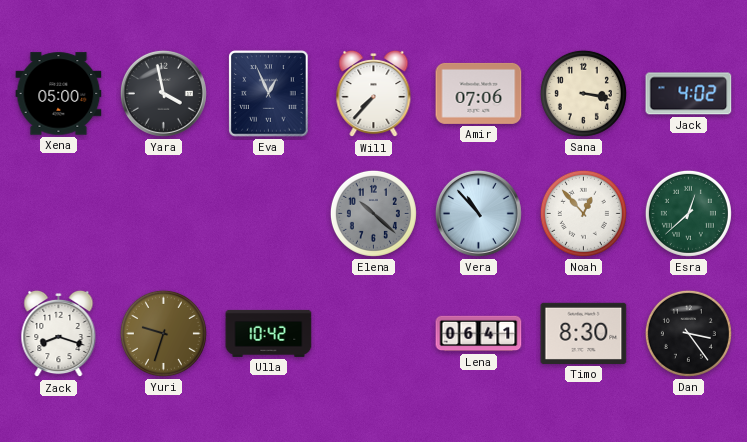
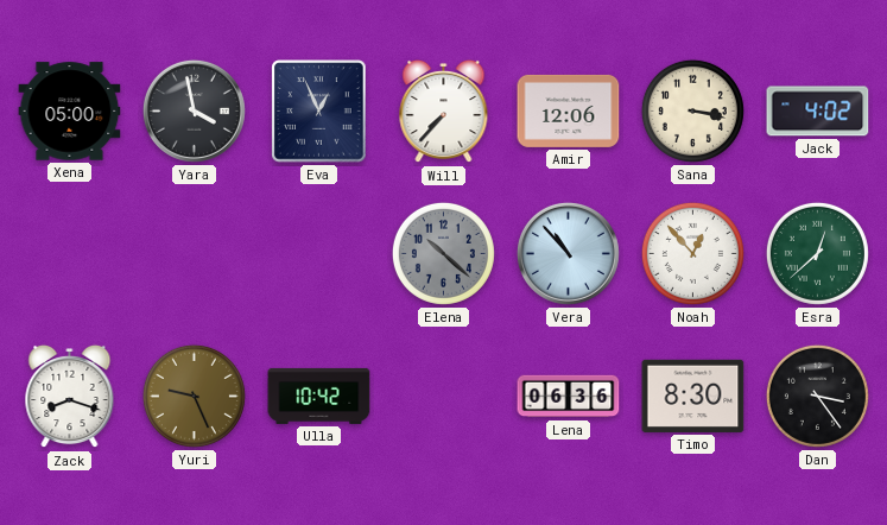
Amir: 07:06 -> 12:06 (569, 110)
Yuri: 9:33 -> 9:26 (194, 396)
Lena: 06:41 -> 06:36 (569, 397)
